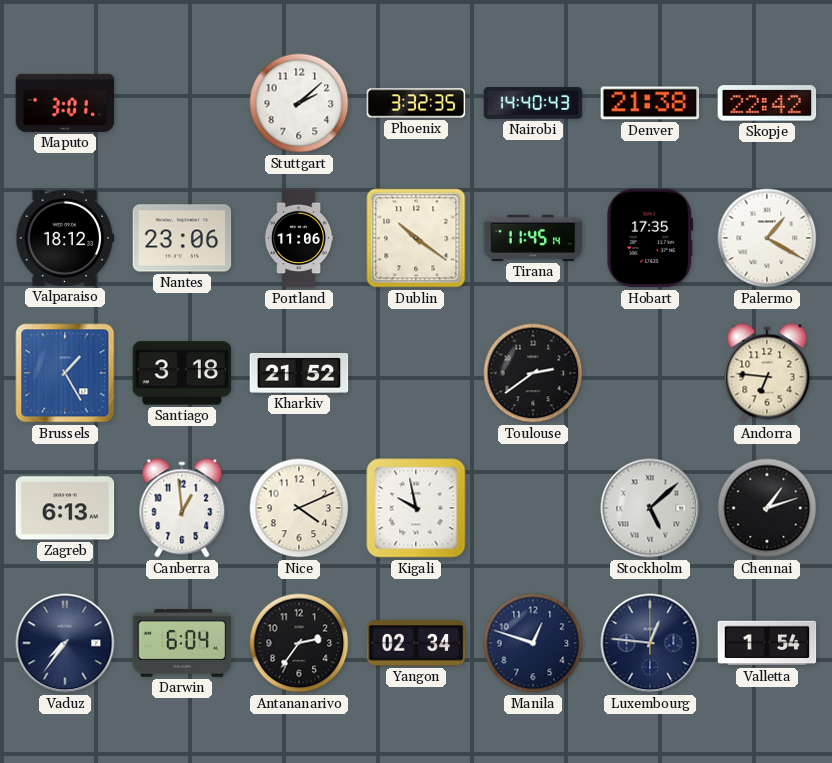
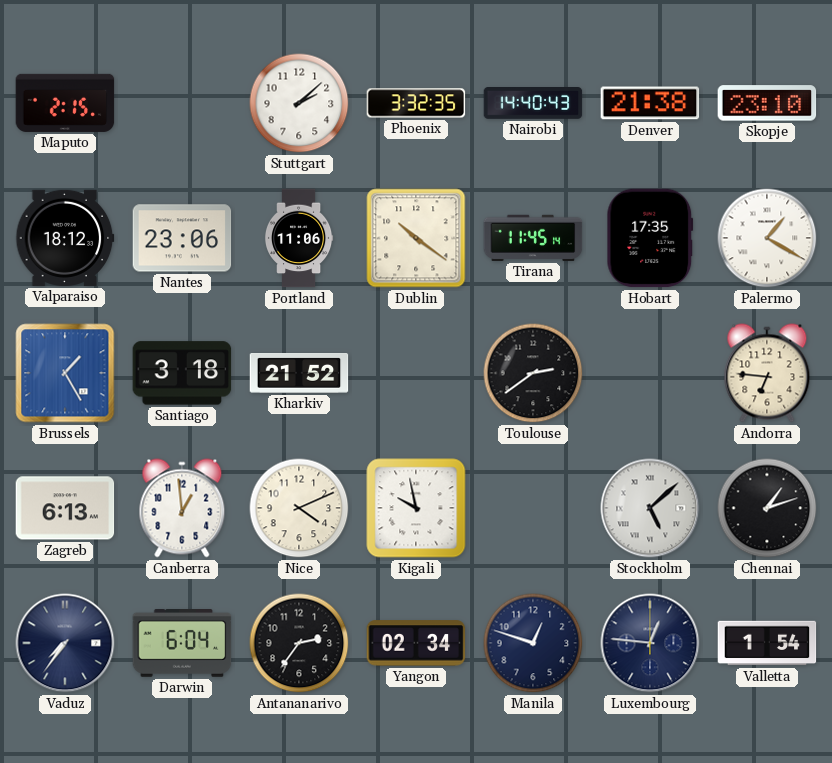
Maputo: 3:01 -> 2:15 (65, 103)
Skopje: 22:42 -> 23:10 (767, 103)
